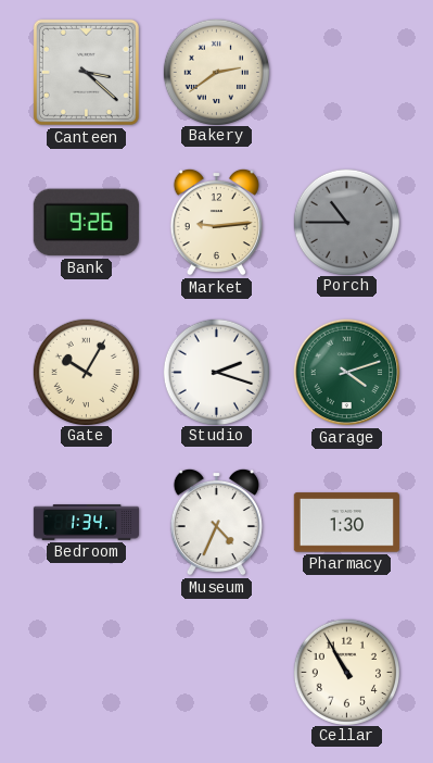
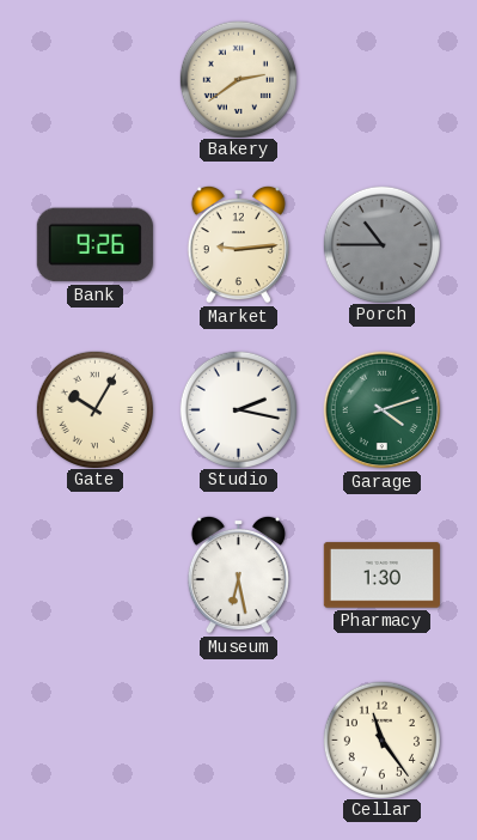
Canteen: 3:22 -> none (86, 72)
Studio: 2:18 -> 2:17 (238, 409)
Bedroom: 1:34 -> none (86, 523)
Museum: 4:34 -> 6:28 (238, 574)
Cellar: 10:55 -> 11:24 (381, 739)
